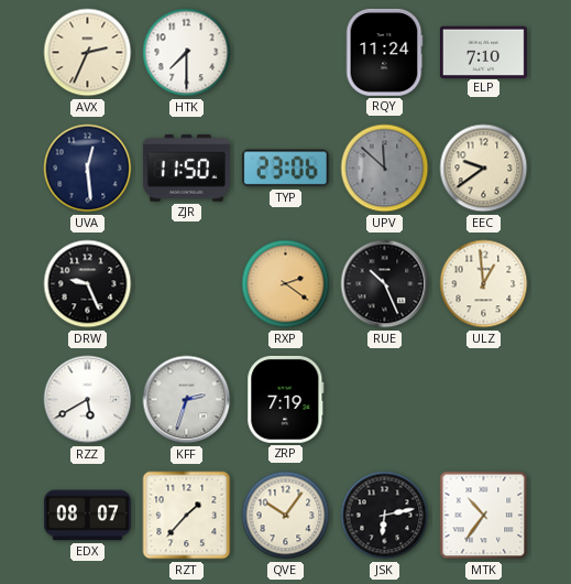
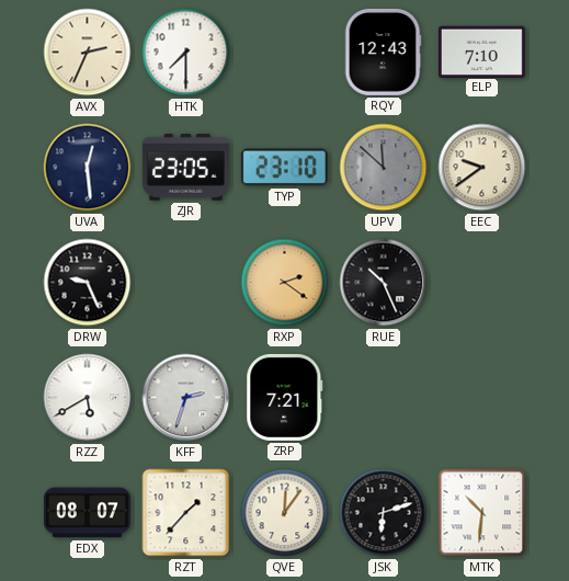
RQY: 11:24 -> 12:43 (383, 52)
ZJR: 11:50 -> 23:05 (185, 167)
TYP: 23:06 -> 23:10 (284, 168)
ULZ: 12:59 -> none (484, 284)
ZRP: 7:19 -> 7:21 (285, 397)
QVE: 10:06 -> 12:06 (285, 513)
JSK: 6:13 -> 6:12 (384, 513)
MTK: 10:36 -> 10:31 (482, 513)
